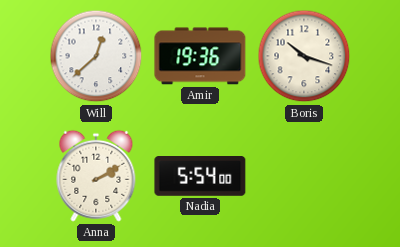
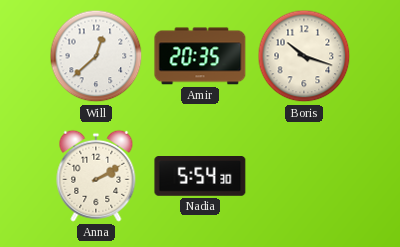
Amir: 19:36 -> 20:35 (200, 56)
Nadia: 5:54:00 -> 5:54:30 (200, 177)
